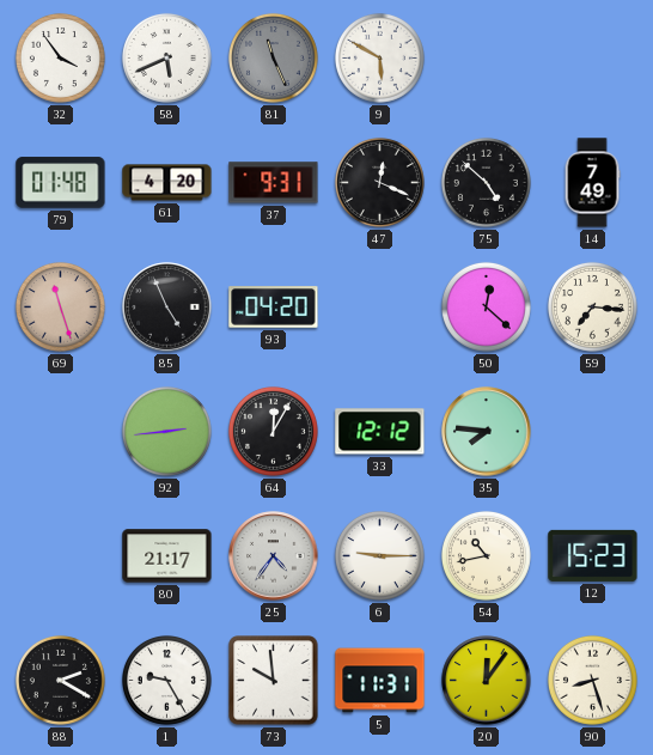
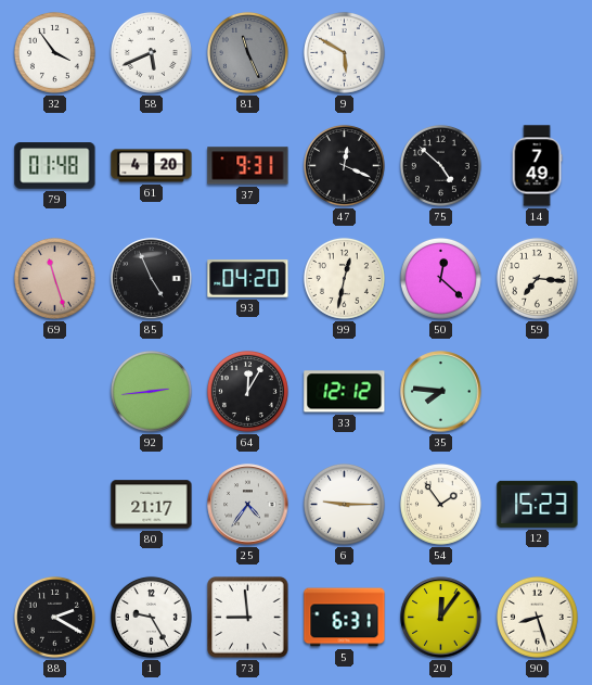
99: none -> 12:32 (344, 278)
54: 10:43 -> 1:54 (440, 504)
73: 9:59 -> 8:59 (248, 618)
5: 11:31 -> 6:31 (345, 618)
